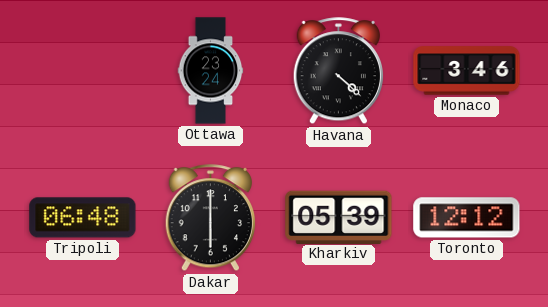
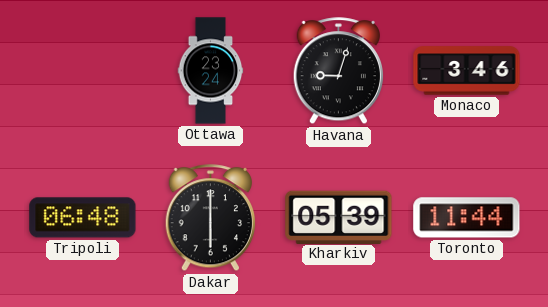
Havana: 4:22 -> 9:03 (338, 71)
Toronto: 12:12 -> 11:44 (467, 218)
